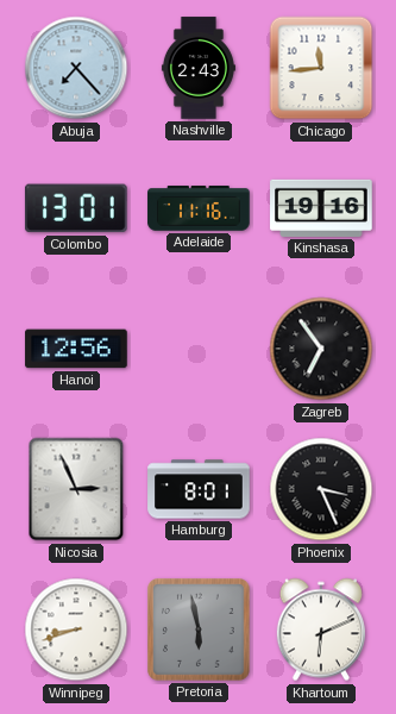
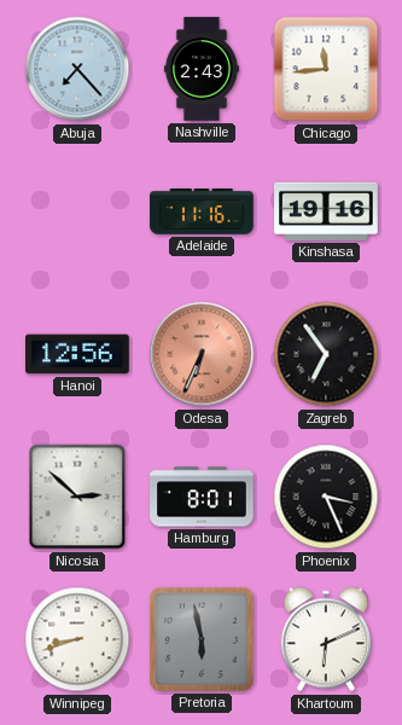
Colombo: 13:01 -> none (76, 208)
Odesa: none -> 6:34 (202, 354)
Nicosia: 2:56 -> 2:52 (77, 497)
